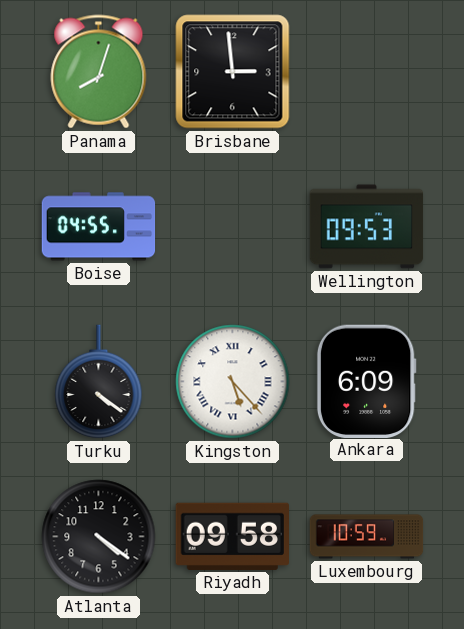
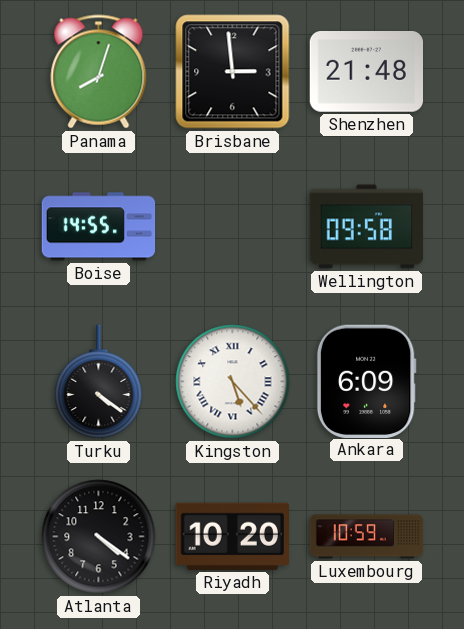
Shenzhen: none -> 21:48 (367, 72)
Boise: 04:55 -> 14:55 (99, 227)
Wellington: 09:53 -> 09:58 (367, 227)
Riyadh: 09:58 -> 10:20 (232, 536)
